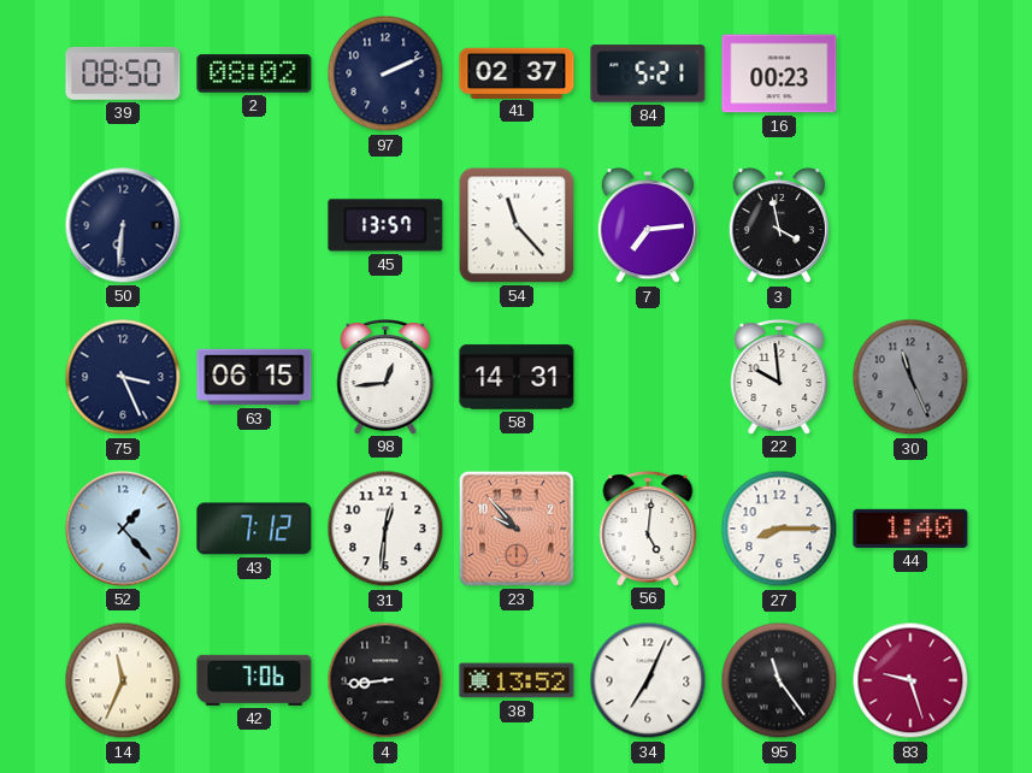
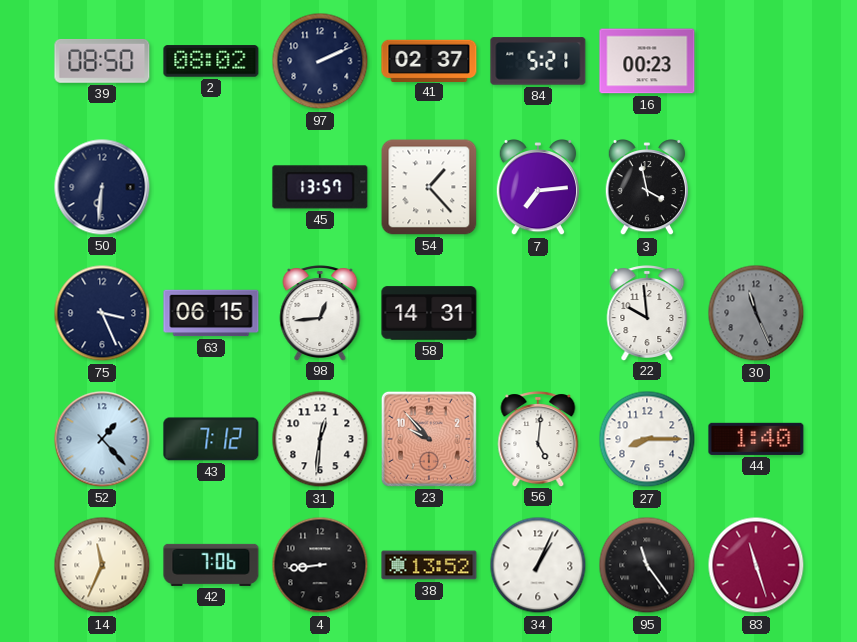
54: 11:23 -> 1:23 (429, 187)
34: 7:04 -> 1:04 (538, 565)
83: 9:27 -> 11:27 (756, 565)
